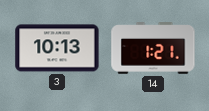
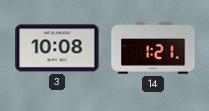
3: 10:13 -> 10:08 (57, 48)
